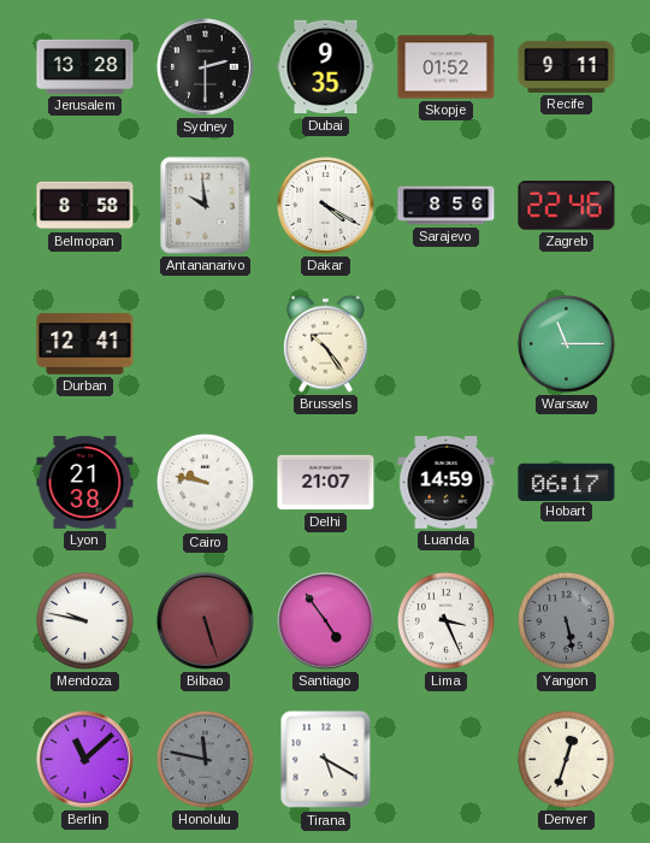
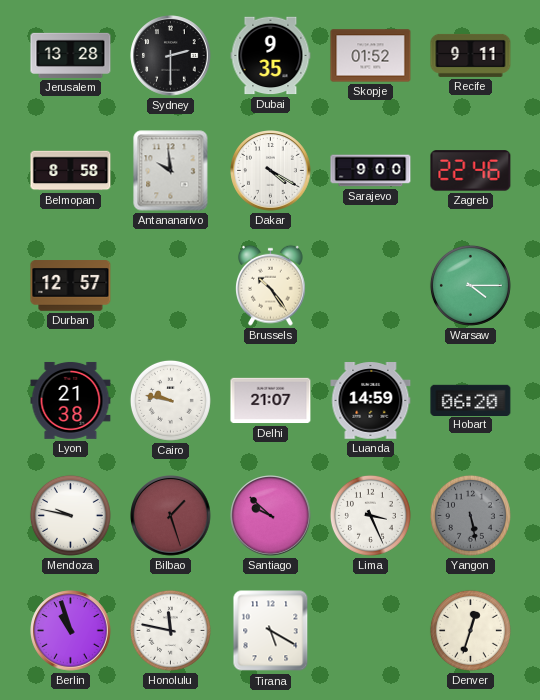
Sarajevo: 8:56 -> 9:00 (371, 171)
Durban: 12:41 -> 12:57 (71, 286)
Warsaw: 11:15 -> 4:15 (470, 285)
Hobart: 06:17 -> 06:20 (471, 400)
Bilbao: 5:27 -> 1:27 (171, 516)
Santiago: 4:54 -> 9:52 (271, 516)
Berlin: 11:08 -> 10:57 (71, 631)
Honolulu dial: grey -> white (170, 630)
